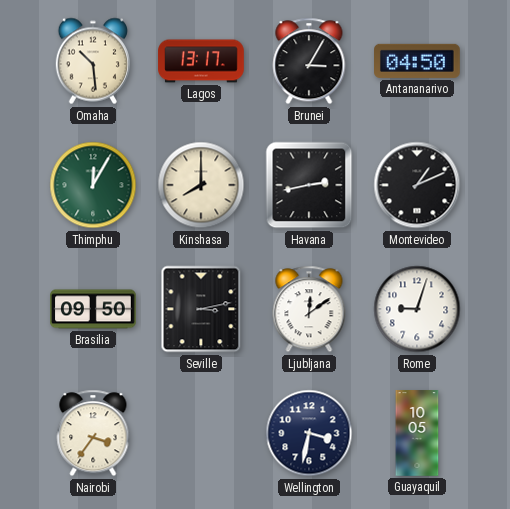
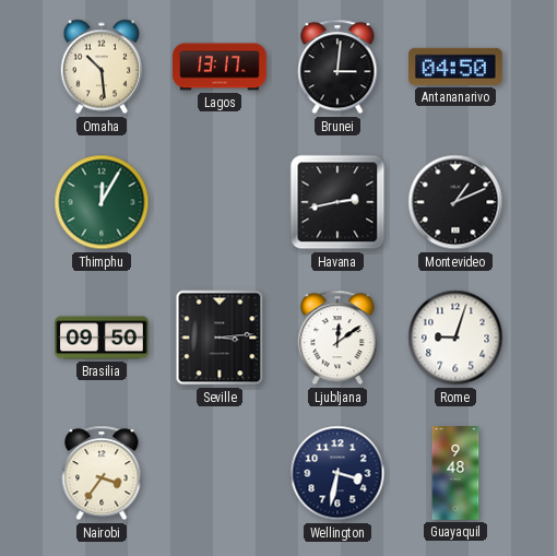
Brunei: 3:05 -> 3:01 (337, 67)
Kinshasa: 8:00 -> none (201, 185)
Seville: 3:13 -> 3:14 (220, 338)
Guayaquil: 10:05 -> 9:48 (455, 473)
